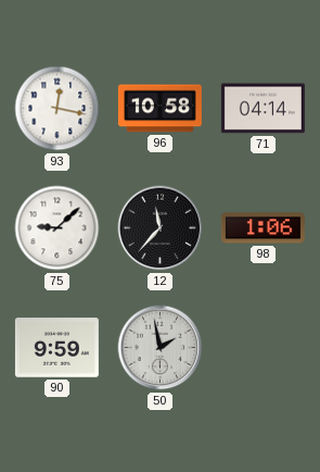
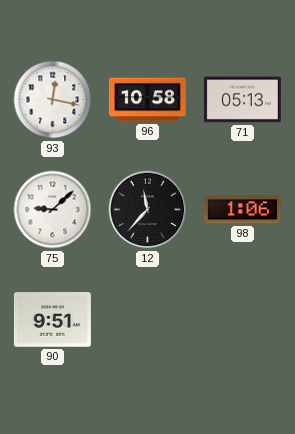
71: 04:14 -> 05:13 (242, 100)
90: 9:59 -> 9:51 (52, 320)
50: 1:58 -> none (161, 348)
